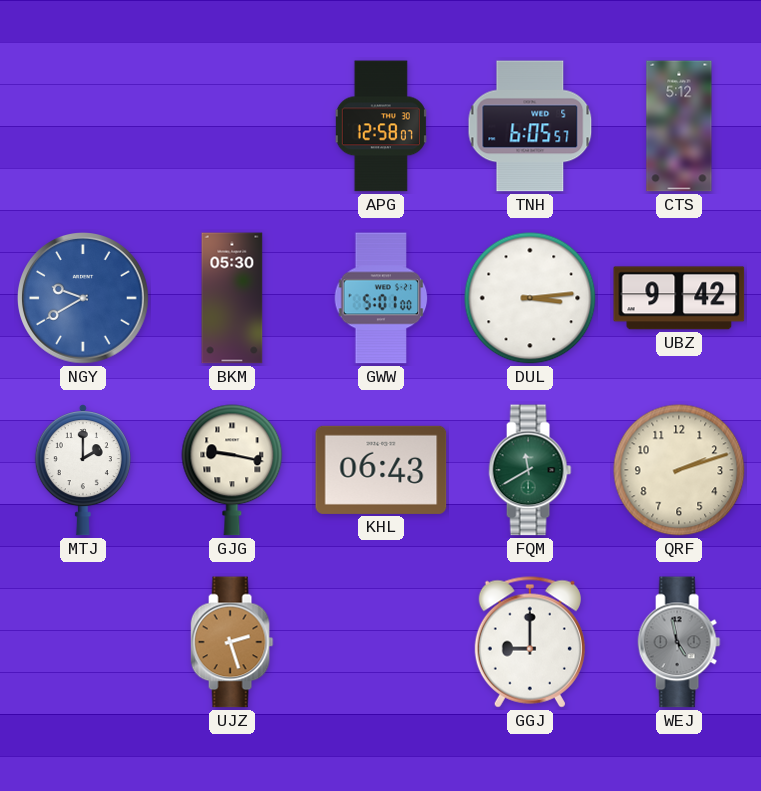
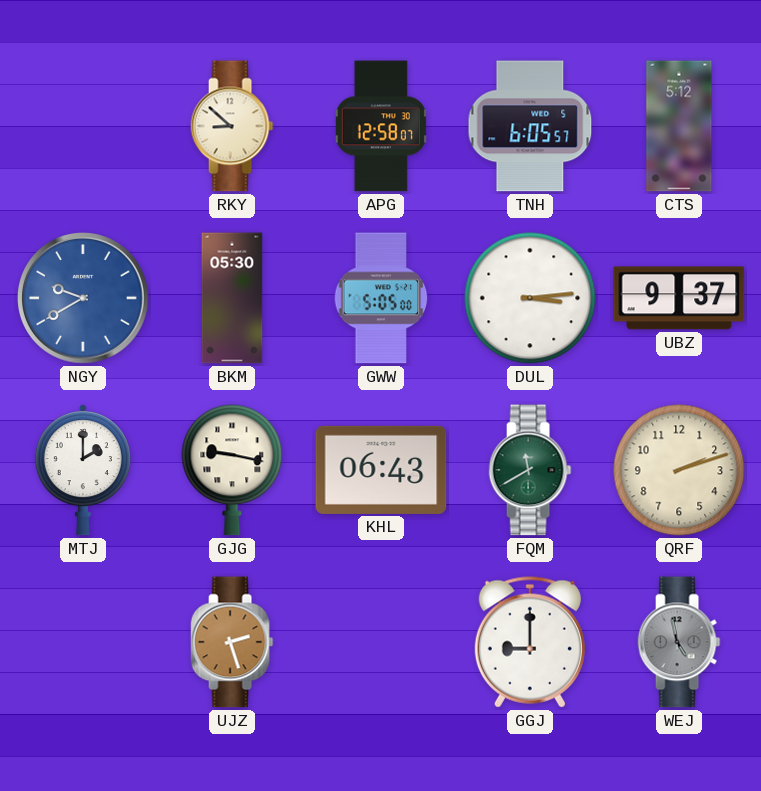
RKY: none -> 8:52 (232, 126)
GWW: 5:01 -> 5:05 (381, 298)
UBZ: 9:42 -> 9:37 (679, 298)
